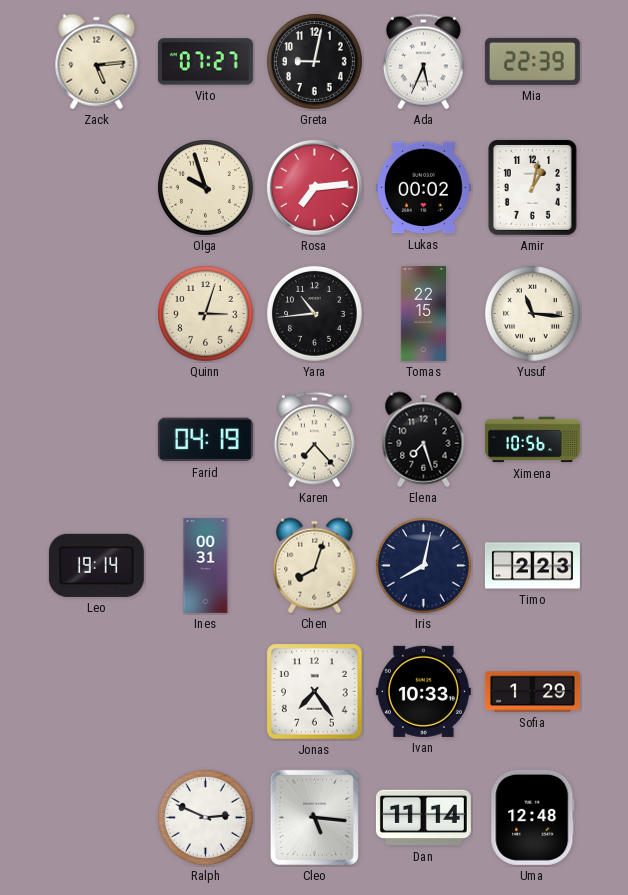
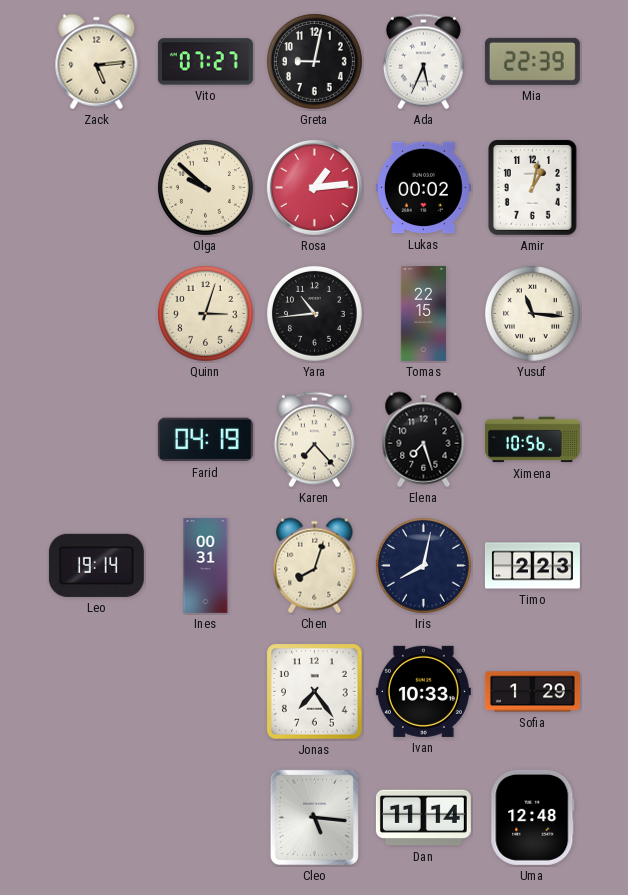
Olga: 9:57 -> 9:52 (206, 188)
Rosa: 7:14 -> 1:14 (314, 187)
Ralph: 2:49 -> none (206, 818)
